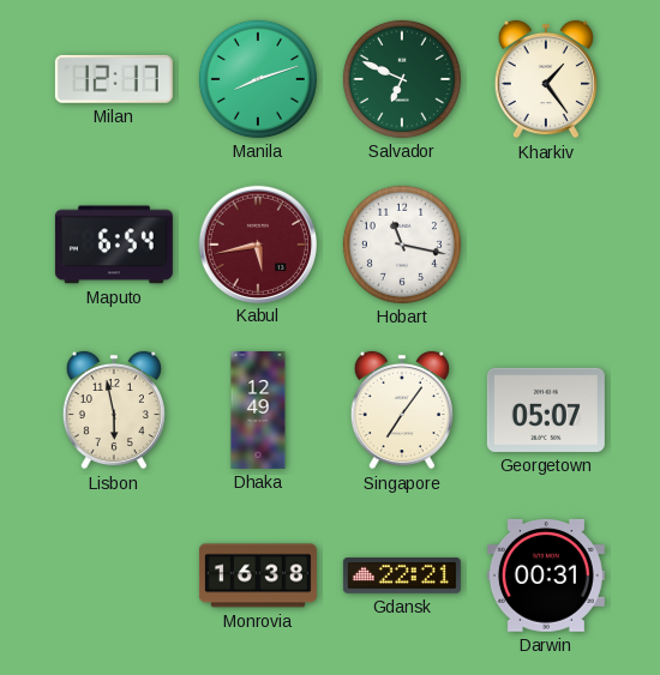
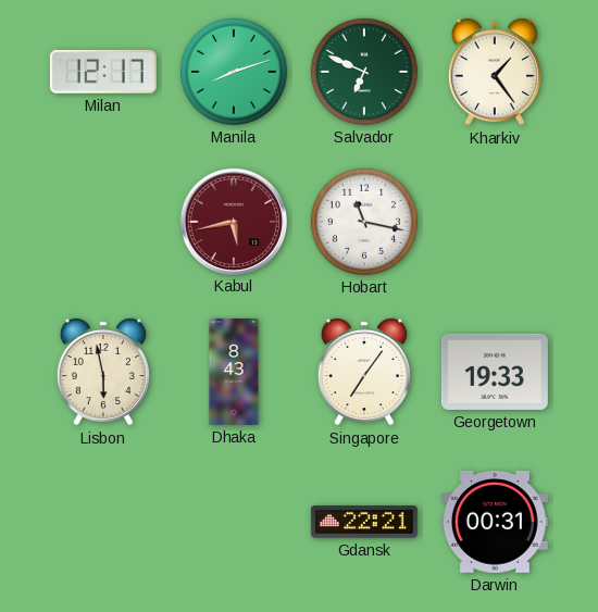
Maputo: 6:54 -> none (114, 245)
Dhaka: 12:49 -> 8:43 (234, 372)
Georgetown: 05:07 -> 19:33 (495, 372)
Monrovia: 16:38 -> none (258, 575)
